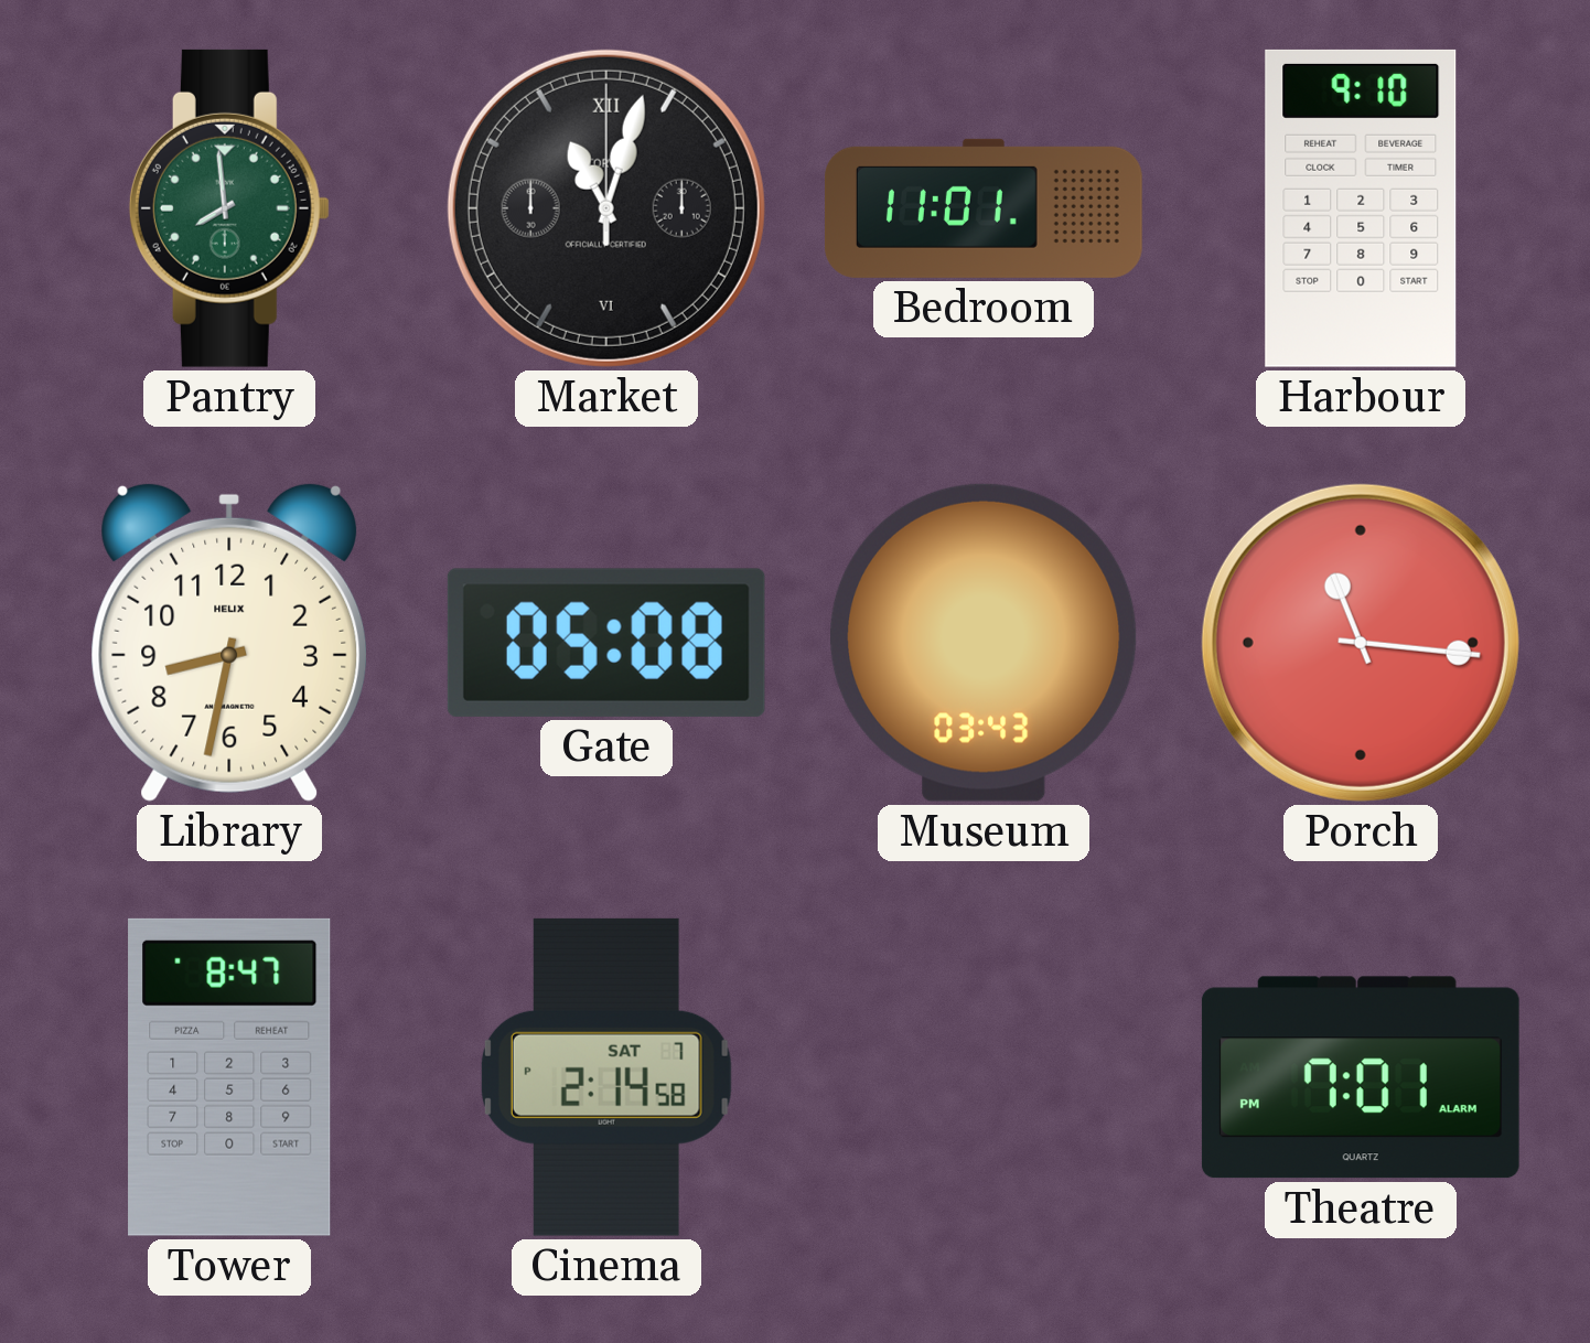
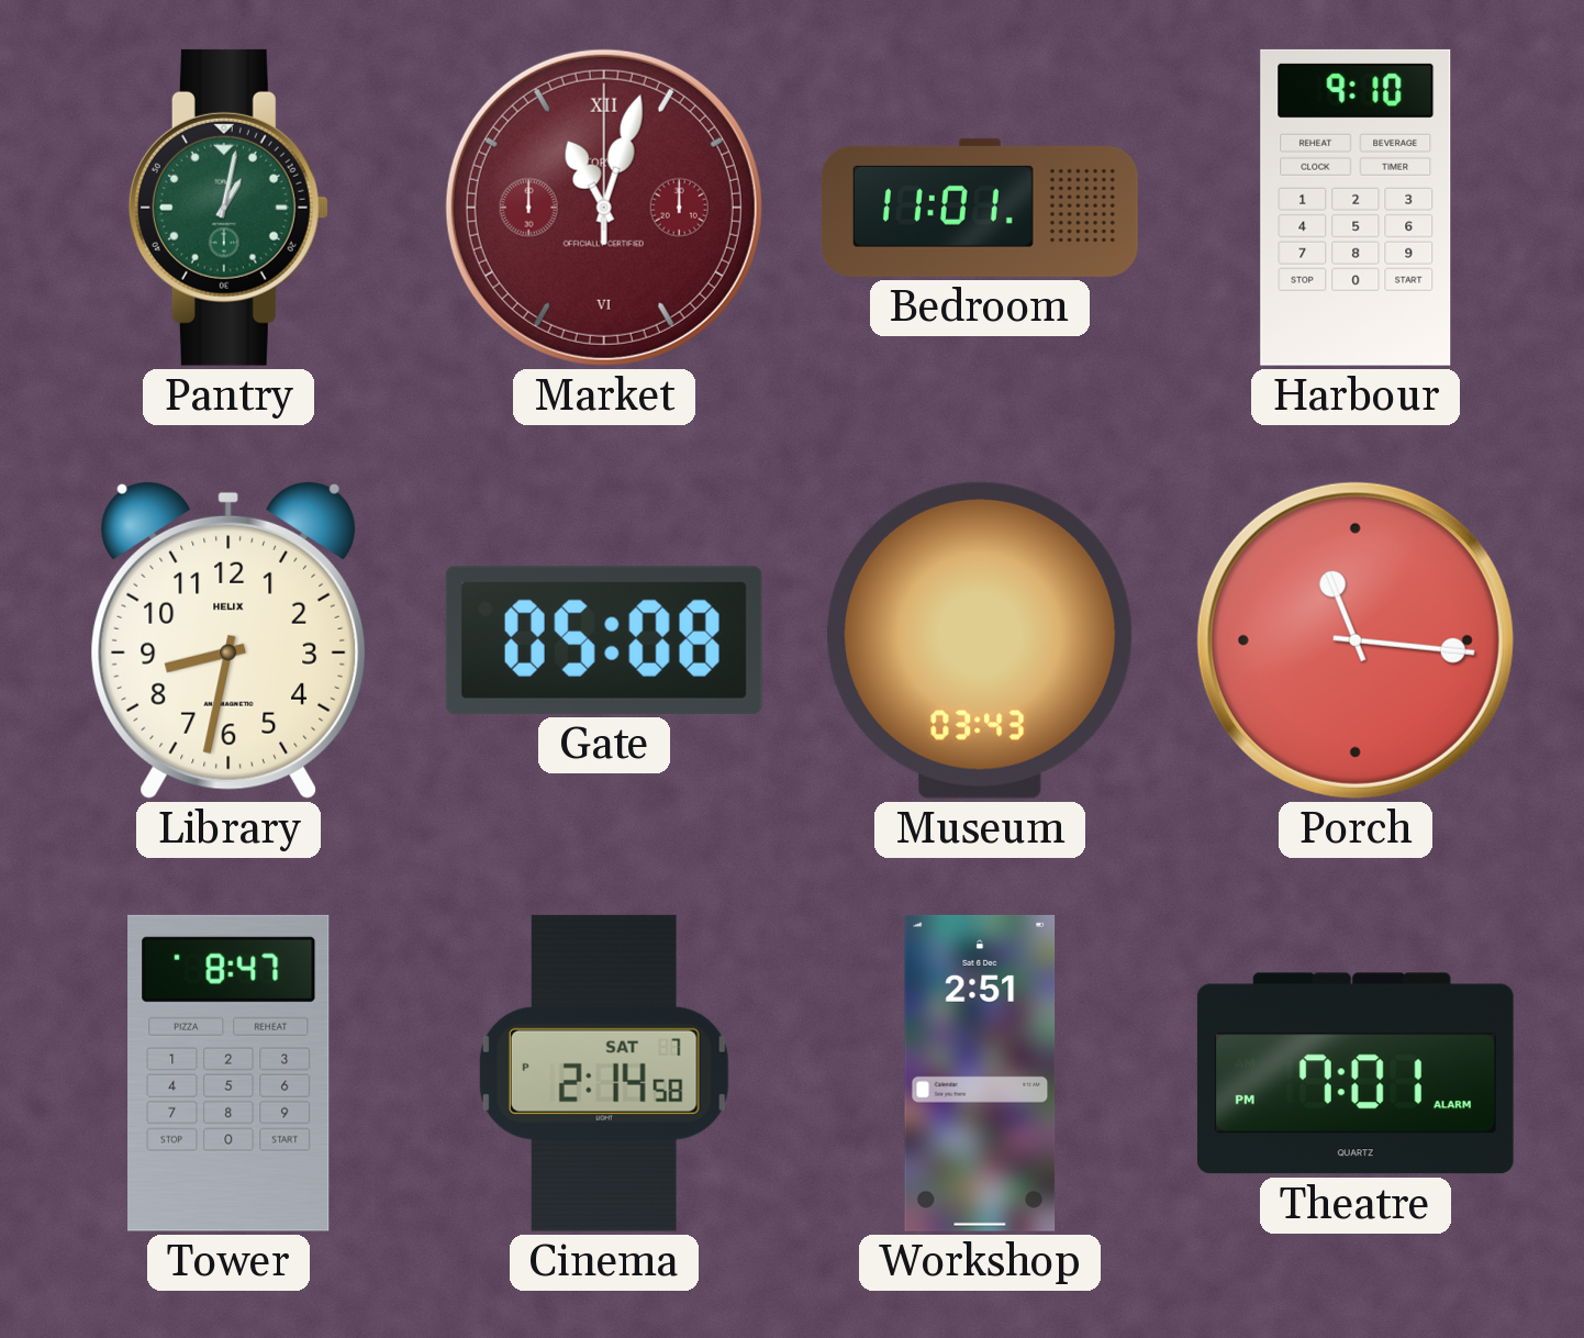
Pantry: 7:59 -> 1:02 (228, 208)
Market dial: black -> burgundy (604, 208)
Workshop: none -> 2:51 (980, 1073)
